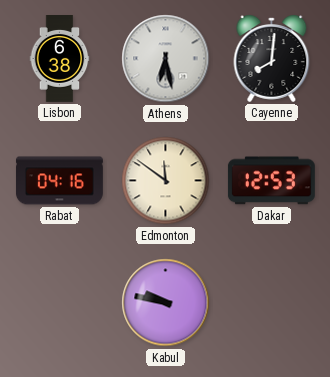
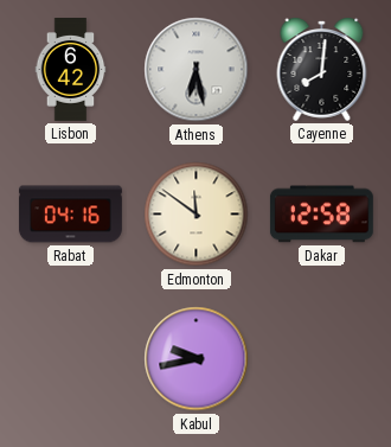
Lisbon: 6:38 -> 6:42 (71, 70)
Dakar: 12:53 -> 12:58 (321, 215)
Kabul: 9:47 -> 9:43 (197, 359)
